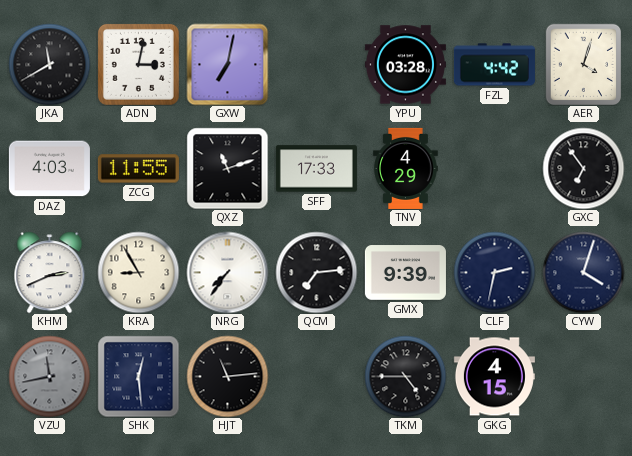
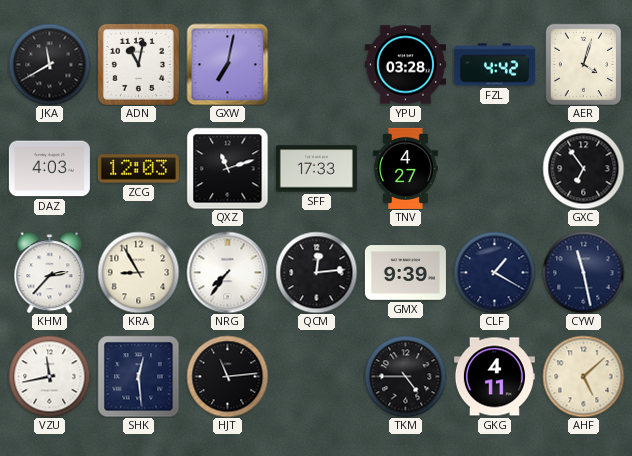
ADN: 3:02 -> 11:02 (138, 64)
ZCG: 11:55 -> 12:03 (138, 169)
TNV: 4:29 -> 4:27 (406, 168)
KHM: 2:41 -> 2:37 (50, 272)
QCM: 7:14 -> 12:14 (316, 272)
CLF: 2:32 -> 1:20 (494, 272)
CYW: 4:03 -> 11:28 (583, 272)
VZU dial: grey -> white (49, 376)
GKG: 4:15 -> 4:11 (494, 377)
AHF: none -> 5:08 (583, 376)
